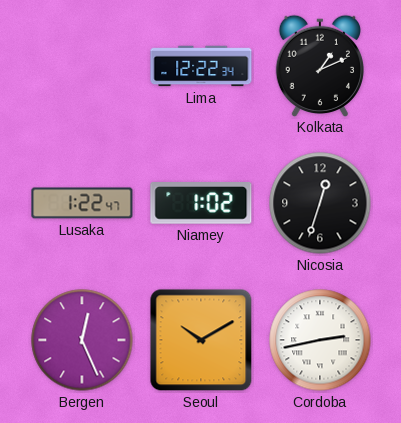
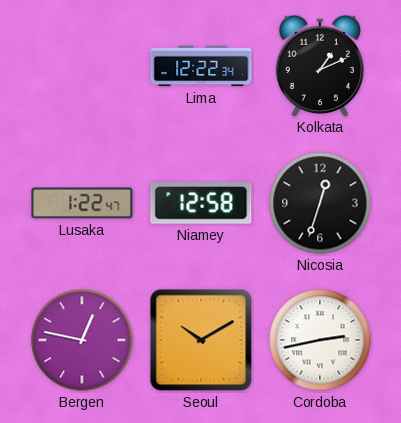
Niamey: 1:02 -> 12:58 (201, 203)
Bergen: 12:26 -> 12:47 (82, 340)
